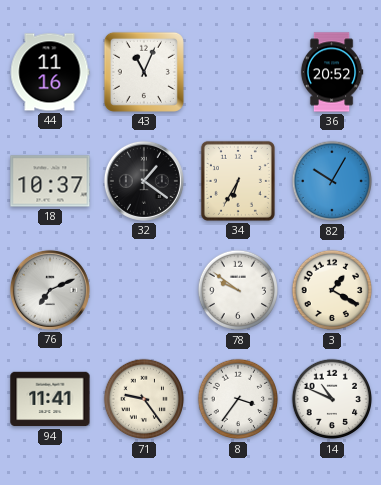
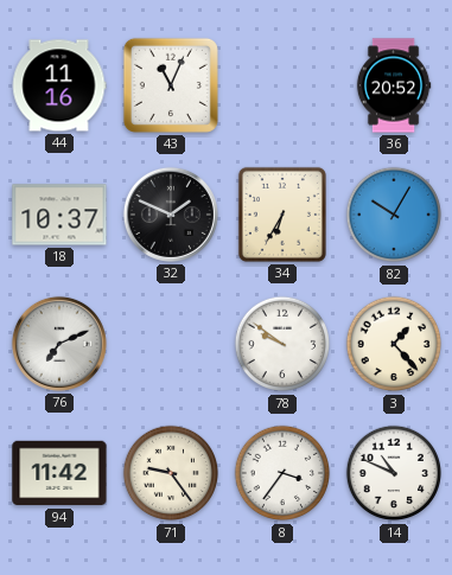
32: 1:21 -> 1:49 (171, 215)
3: 1:20 -> 1:23 (394, 344)
94: 11:41 -> 11:42 (59, 473)
